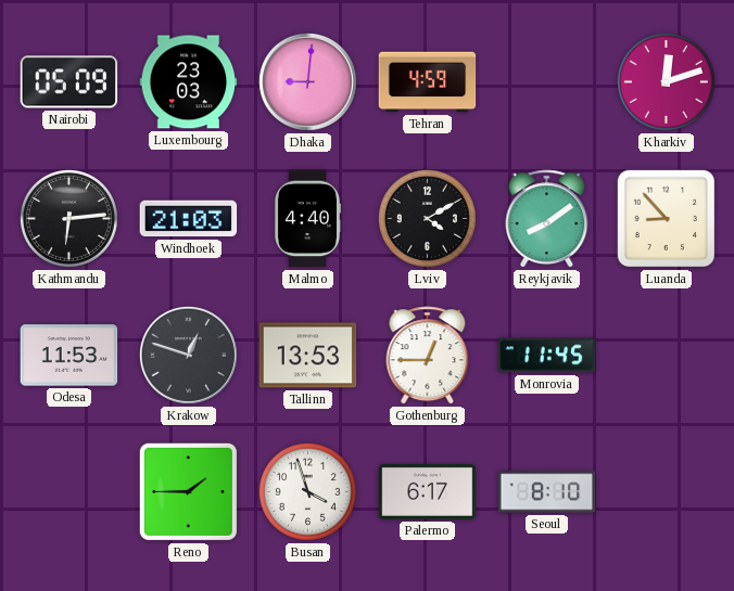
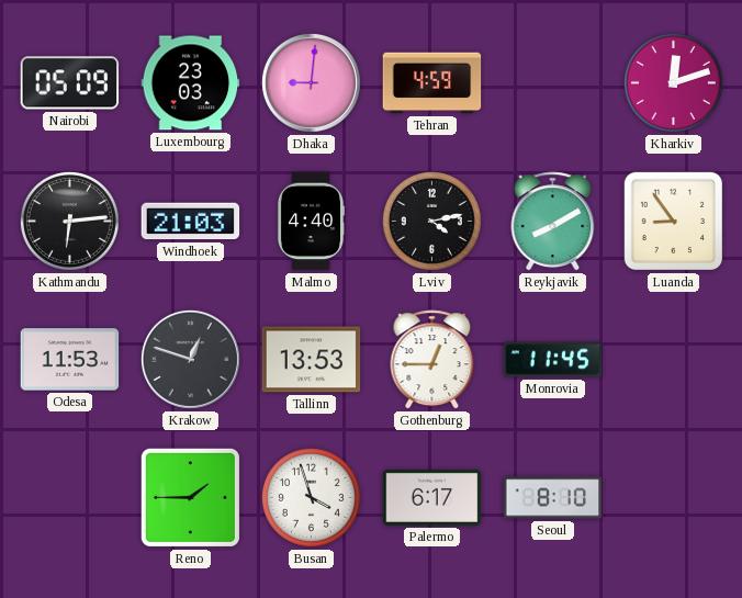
Lviv: 4:10 -> 4:13 (431, 221)
Reykjavik: 8:09 -> 8:10 (553, 222)
Luanda: 8:53 -> 8:54 (674, 222)
